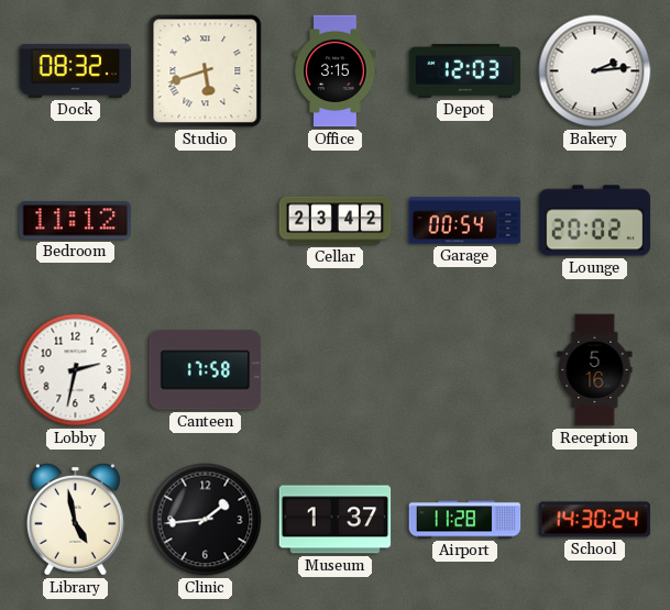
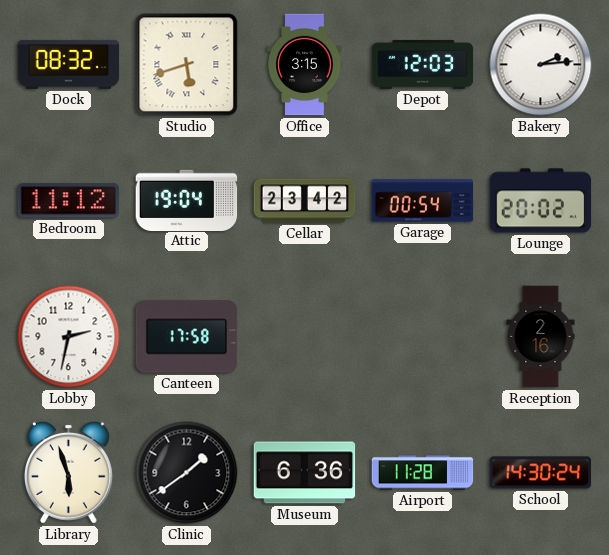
Attic: none -> 19:04 (187, 200)
Reception: 5:16 -> 2:16 (541, 337)
Library: 4:58 -> 5:57 (68, 472)
Clinic: 1:44 -> 1:39 (187, 473)
Museum: 1:37 -> 6:36 (305, 473)
